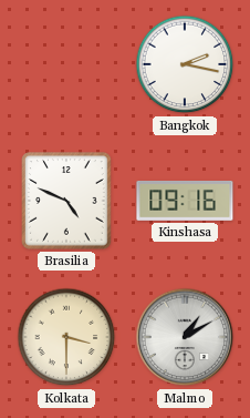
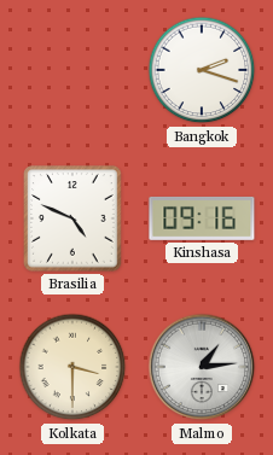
Bangkok: 2:17 -> 2:18 (202, 70)
Malmo: 1:10 -> 1:14 (202, 367)
